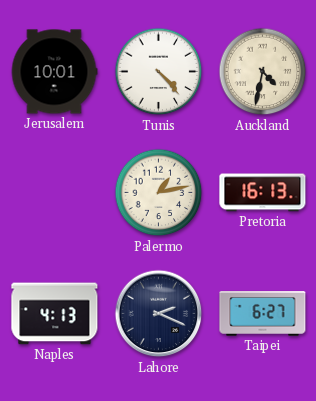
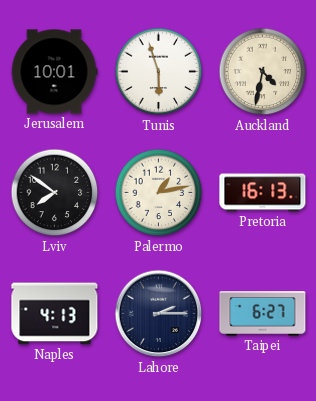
Tunis: 4:23 -> 5:57 (159, 72)
Lviv: none -> 7:51 (55, 193)
Lahore: 2:19 -> 2:15 (159, 314)
